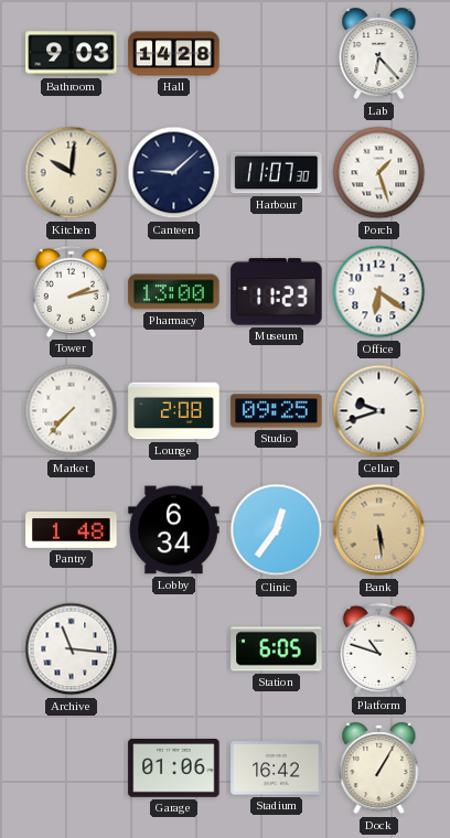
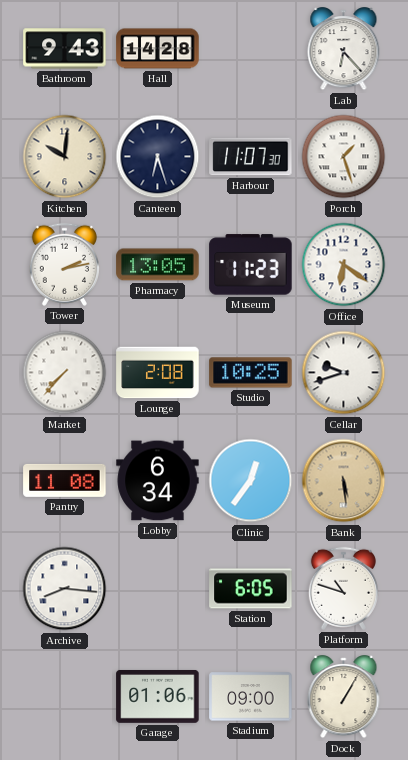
Bathroom: 9:03 -> 9:43 (65, 49)
Canteen: 9:08 -> 6:27 (158, 157)
Pharmacy: 13:00 -> 13:05 (158, 265)
Studio: 09:25 -> 10:25 (251, 373)
Pantry: 1:48 -> 11:08 (65, 480)
Archive: 11:16 -> 8:16 (65, 589)
Stadium: 16:42 -> 09:00 (251, 697)
